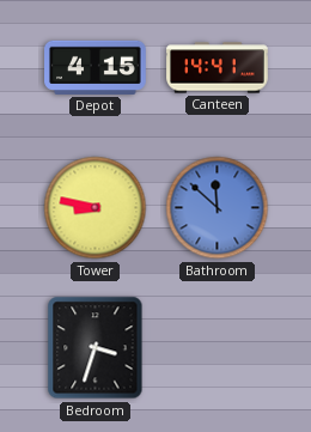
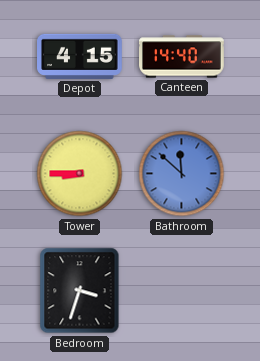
Canteen: 14:41 -> 14:40 (182, 57)
Tower: 8:47 -> 8:45 (80, 174)
